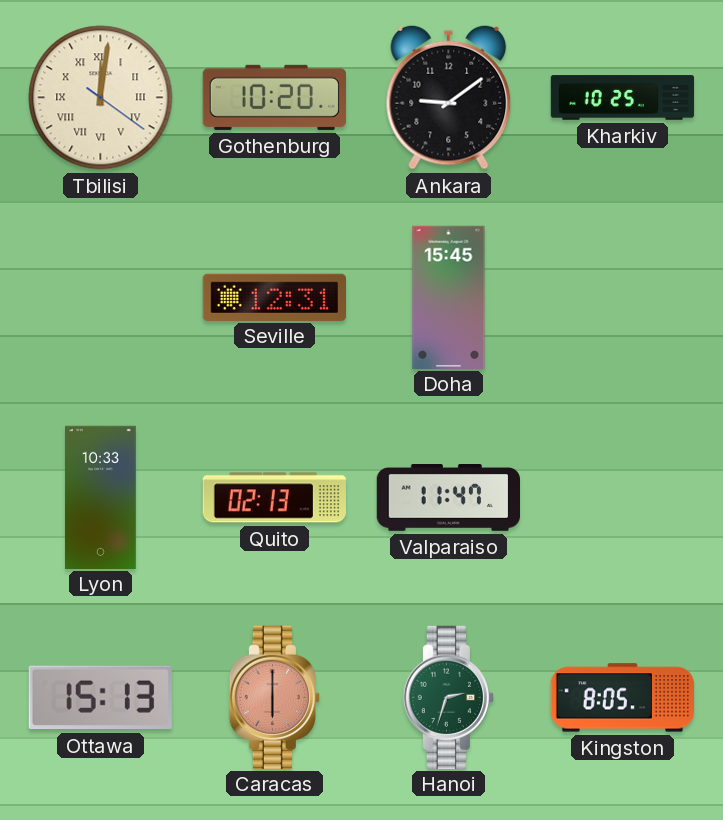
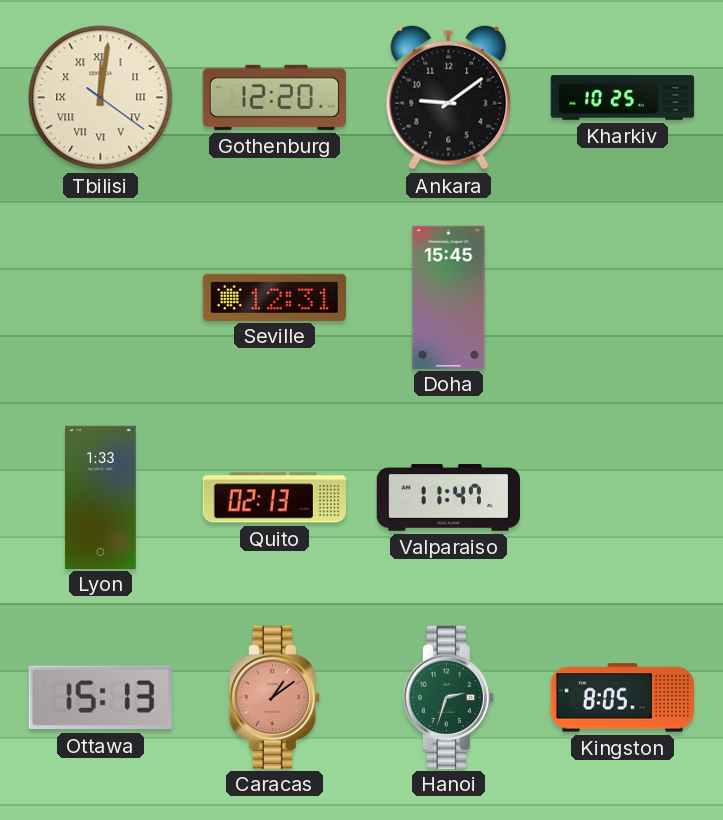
Gothenburg: 10:20 -> 12:20 (274, 97)
Lyon: 10:33 -> 1:33 (101, 497)
Caracas: 6:00 -> 1:09 (274, 697)
